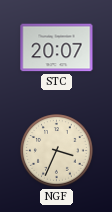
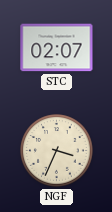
STC: 20:07 -> 02:07 (57, 48)
